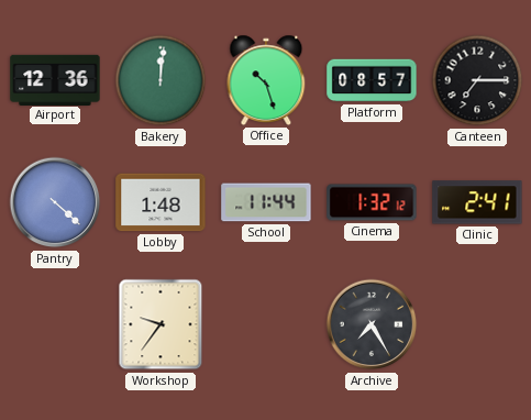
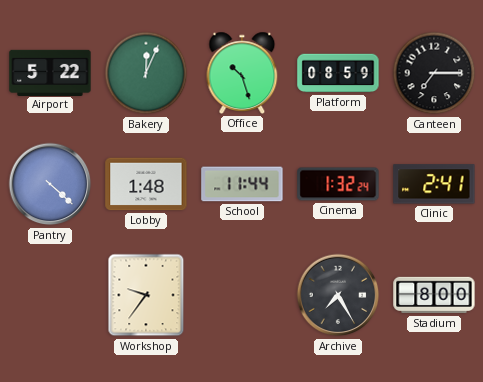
Airport: 12:36 -> 5:22 (50, 72)
Bakery: 12:01 -> 12:04 (146, 73)
Platform: 08:57 -> 08:59 (338, 73)
Cinema: 1:32:12 -> 1:32:24 (338, 184)
Stadium: none -> 8:00 (434, 295)
